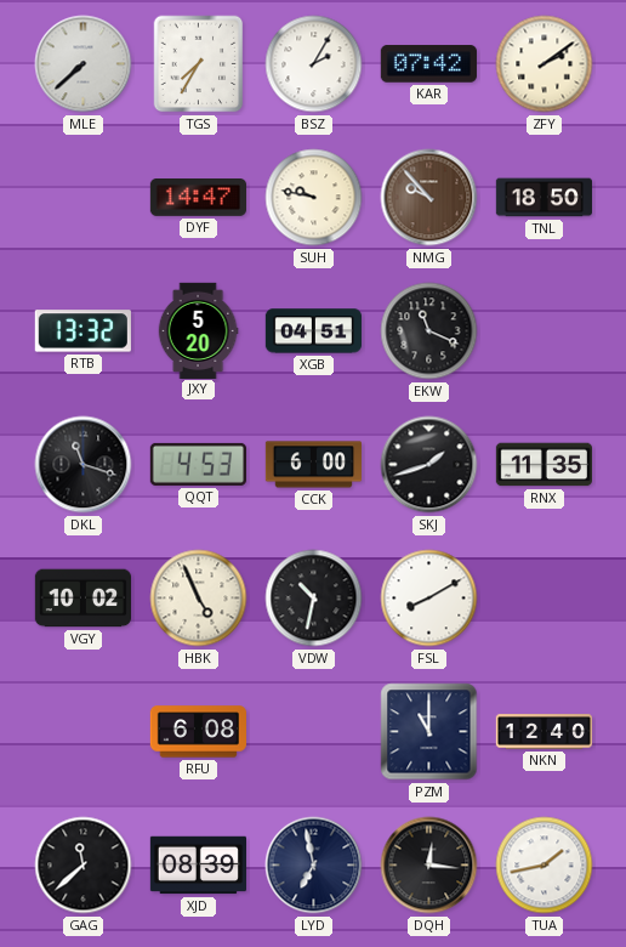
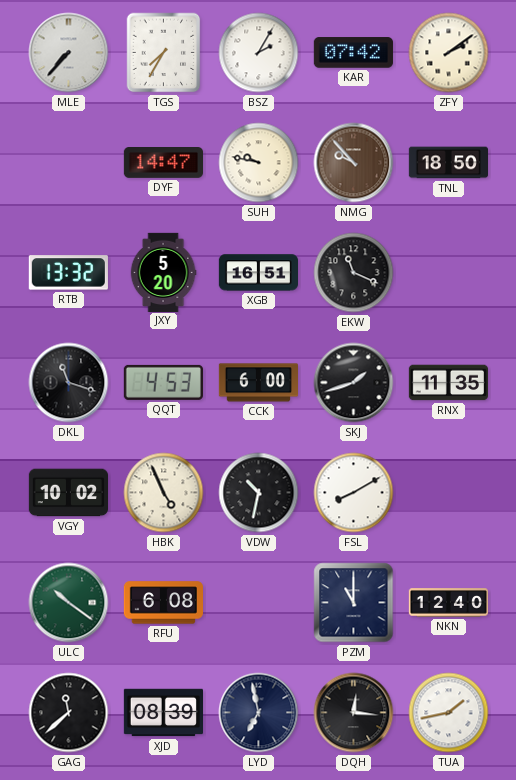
MLE: 7:38 -> 7:37 (69, 53)
XGB: 04:51 -> 16:51 (258, 273)
ULC: none -> 10:21 (69, 603)
